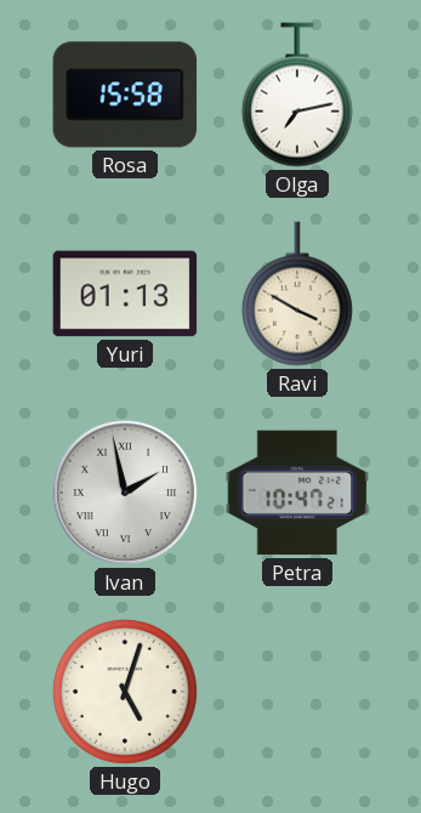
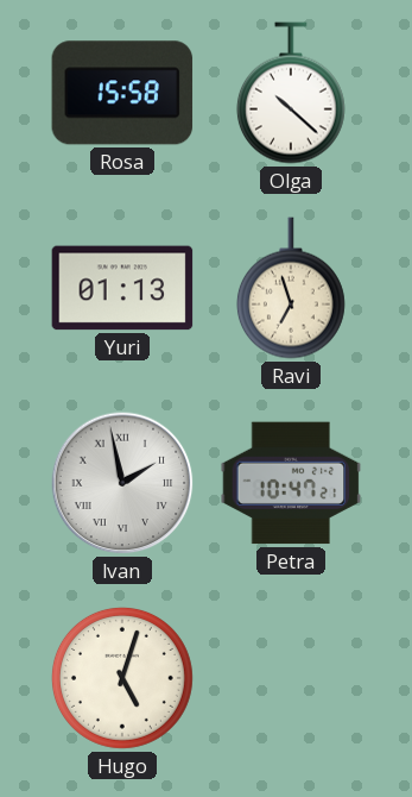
Olga: 7:13 -> 10:22 (291, 93)
Ravi: 3:50 -> 6:57 (291, 288)
